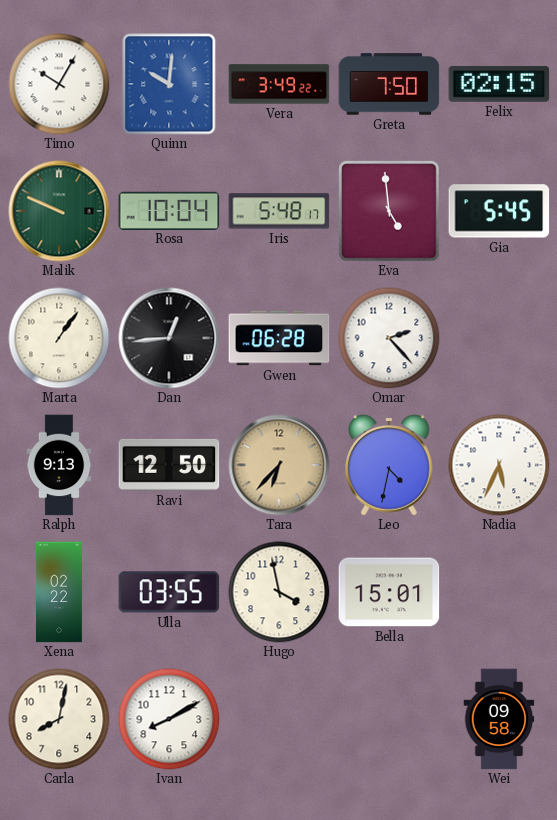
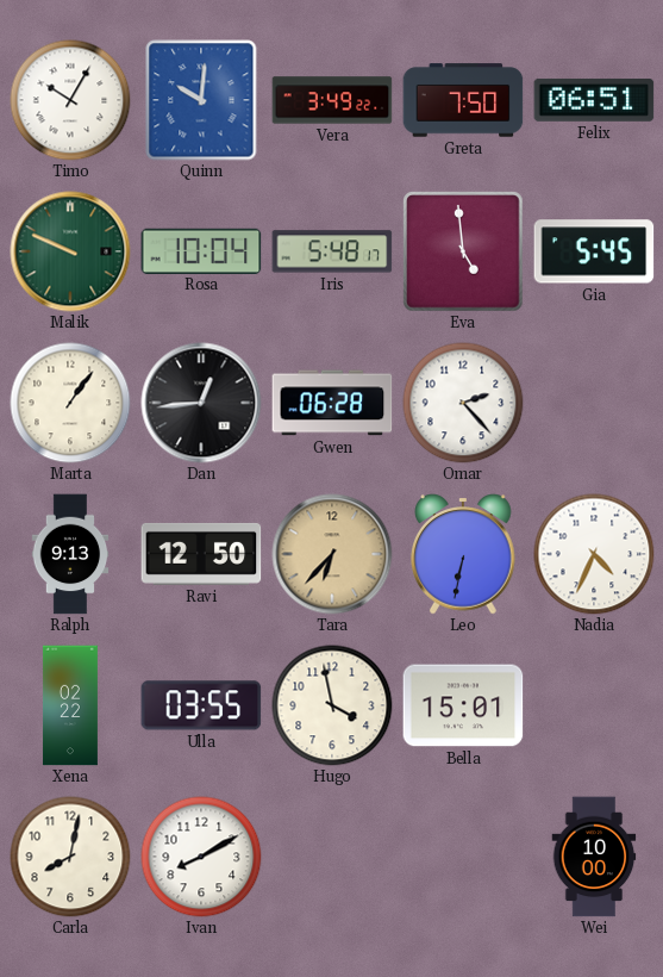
Felix: 02:15 -> 06:51 (594, 100)
Leo: 4:32 -> 6:32 (464, 554)
Nadia: 5:34 -> 4:34 (594, 554)
Wei: 09:58 -> 10:00 (594, 857)
